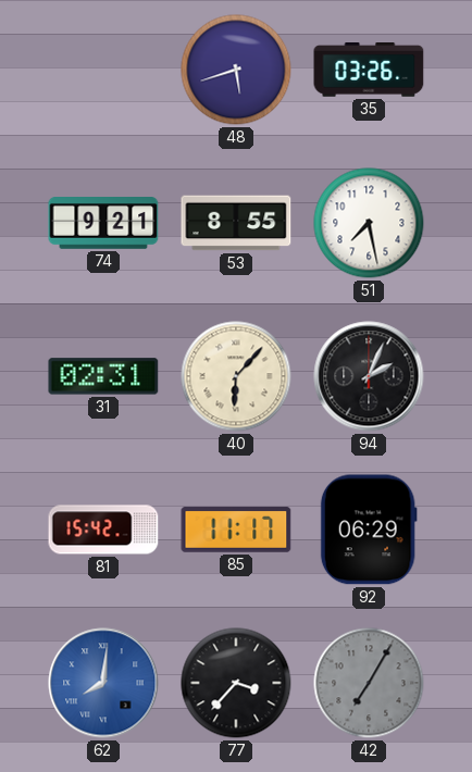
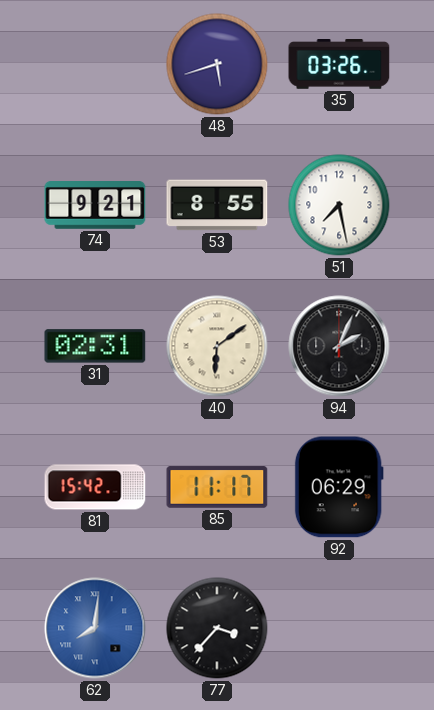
40: 6:07 -> 6:09 (217, 346)
42: 7:05 -> none (369, 683)
